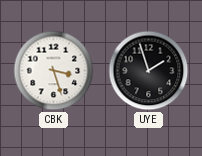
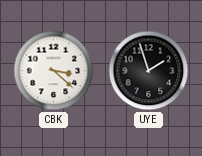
CBK: 3:27 -> 3:22 (54, 71)
